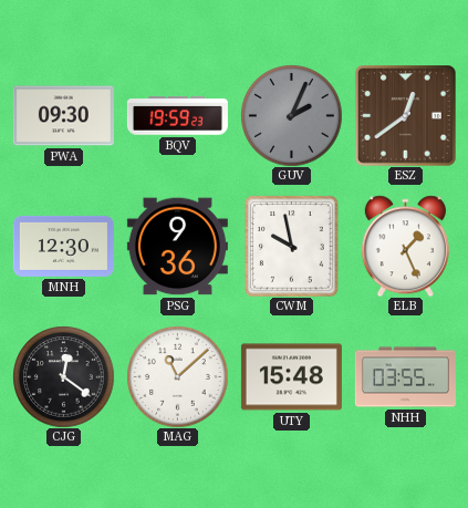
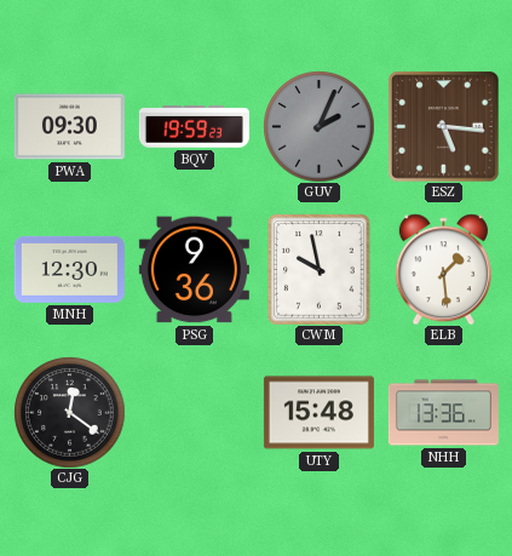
ESZ: 12:39 -> 5:16 (443, 126)
ELB: 1:26 -> 1:29 (443, 269)
MAG: 11:08 -> none (177, 376)
NHH: 03:55 -> 13:36 (443, 413)
